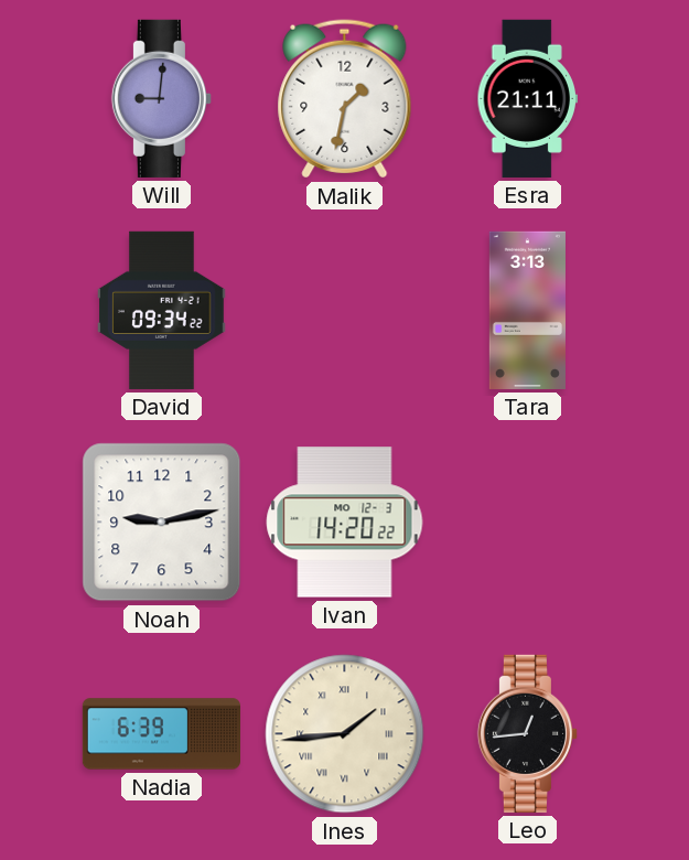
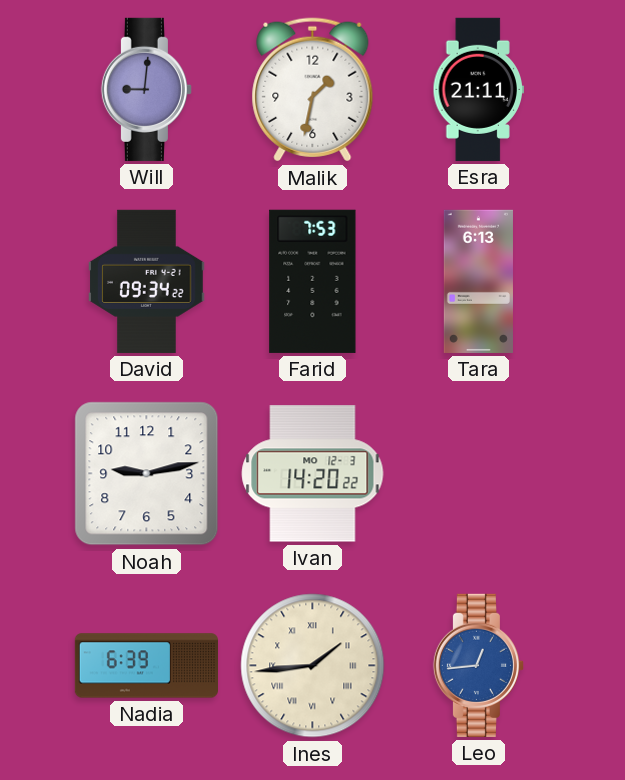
Farid: none -> 7:53 (313, 281)
Tara: 3:13 -> 6:13 (478, 281)
Leo dial: black -> blue (478, 665)
